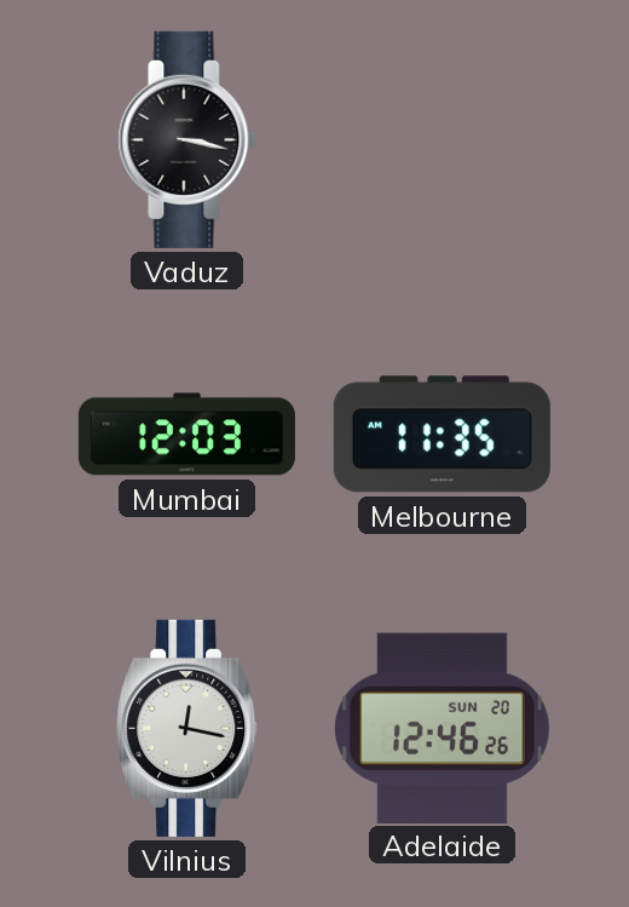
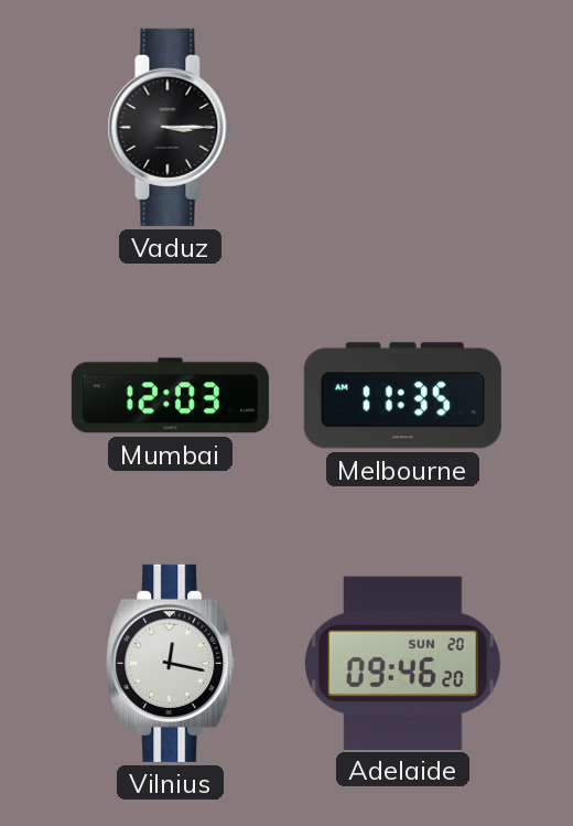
Vaduz: 3:17 -> 3:15 (171, 127)
Adelaide: 12:46 -> 09:46 (402, 663)
